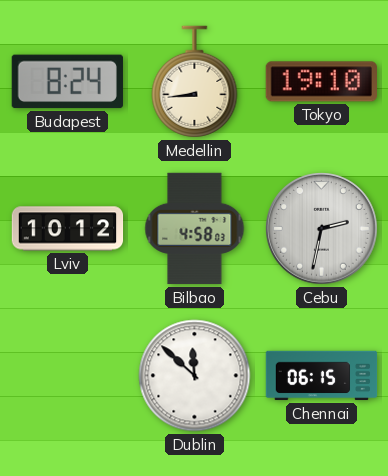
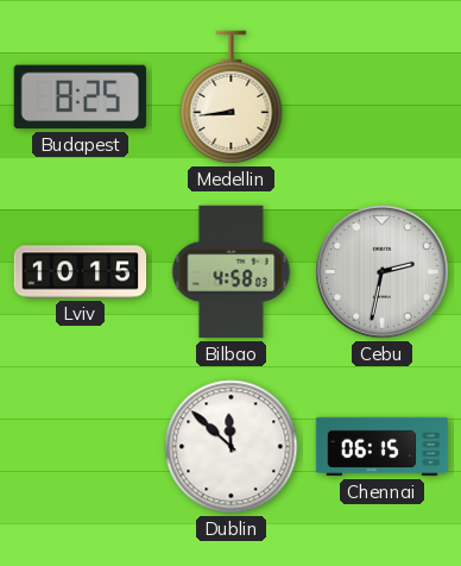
Budapest: 8:24 -> 8:25 (80, 98)
Tokyo: 19:10 -> none (321, 82)
Lviv: 10:12 -> 10:15 (81, 272)
